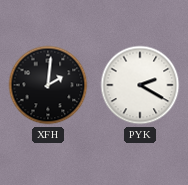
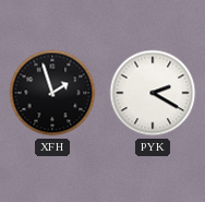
XFH: 2:01 -> 1:57 (52, 93)
